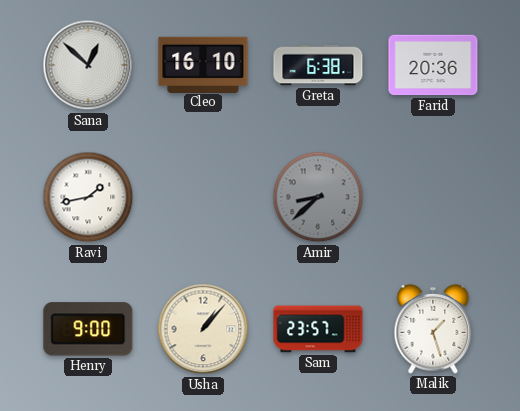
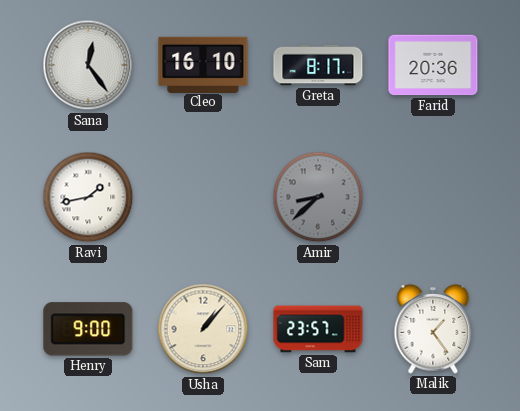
Sana: 12:52 -> 12:24 (88, 65)
Greta: 6:38 -> 8:17 (318, 65)
Malik: 1:27 -> 1:24 (433, 330)
